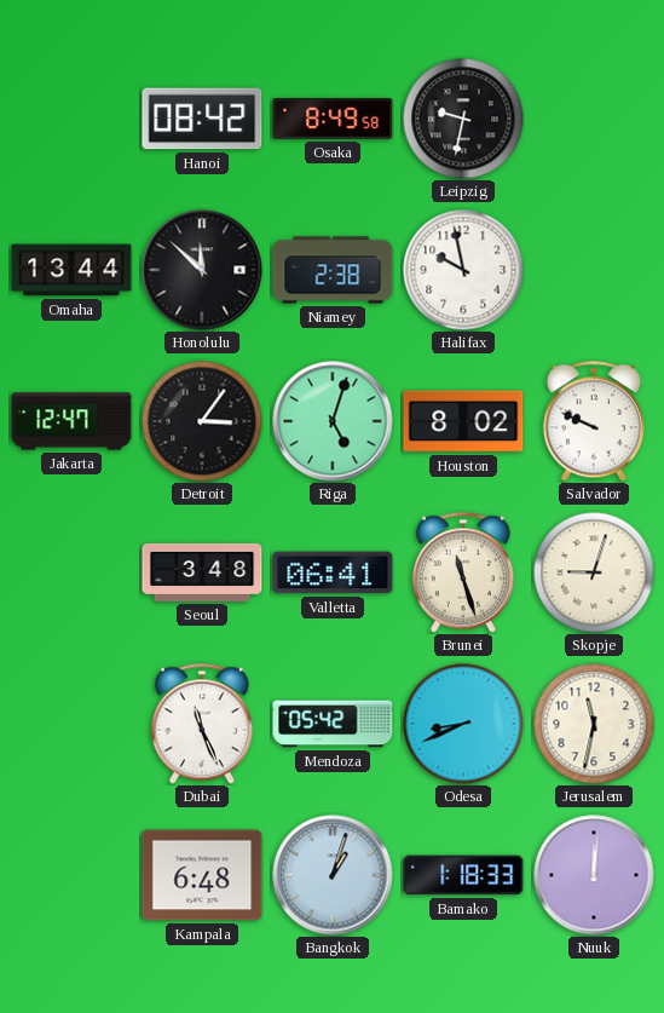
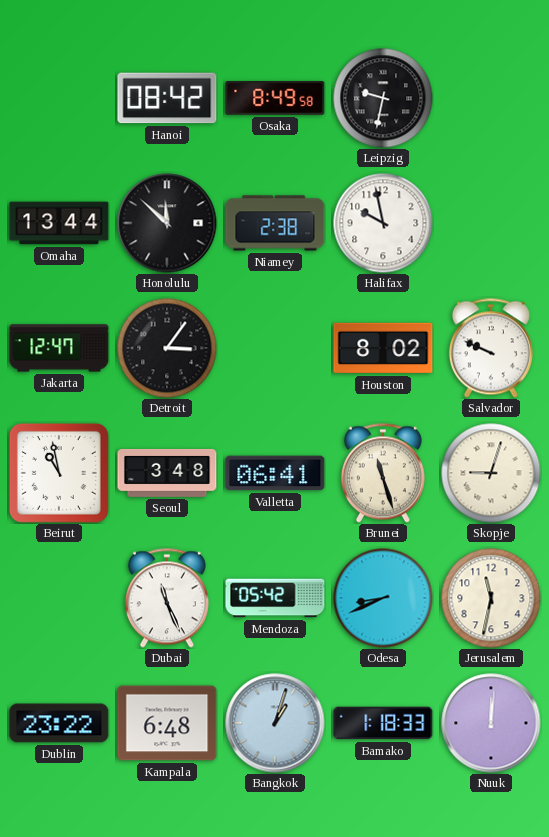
Riga: 5:03 -> none (333, 421)
Beirut: none -> 10:58 (59, 473)
Dublin: none -> 23:22 (59, 723)
